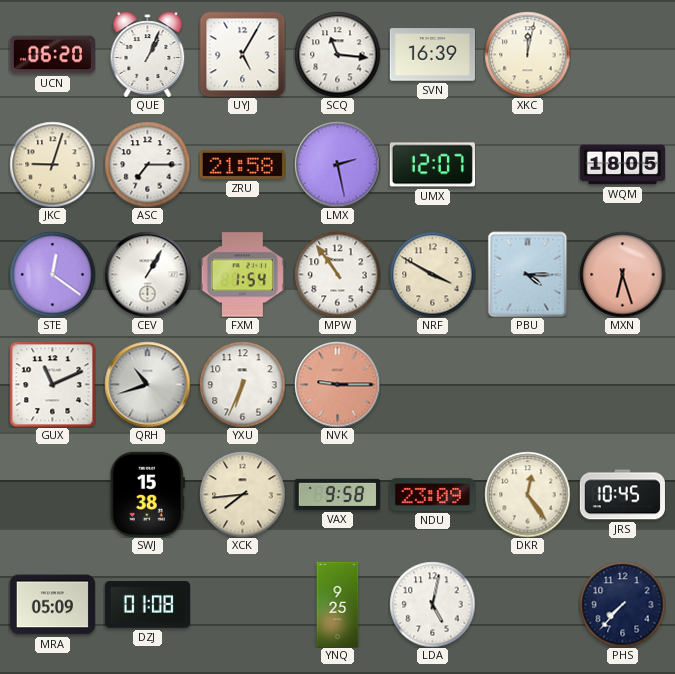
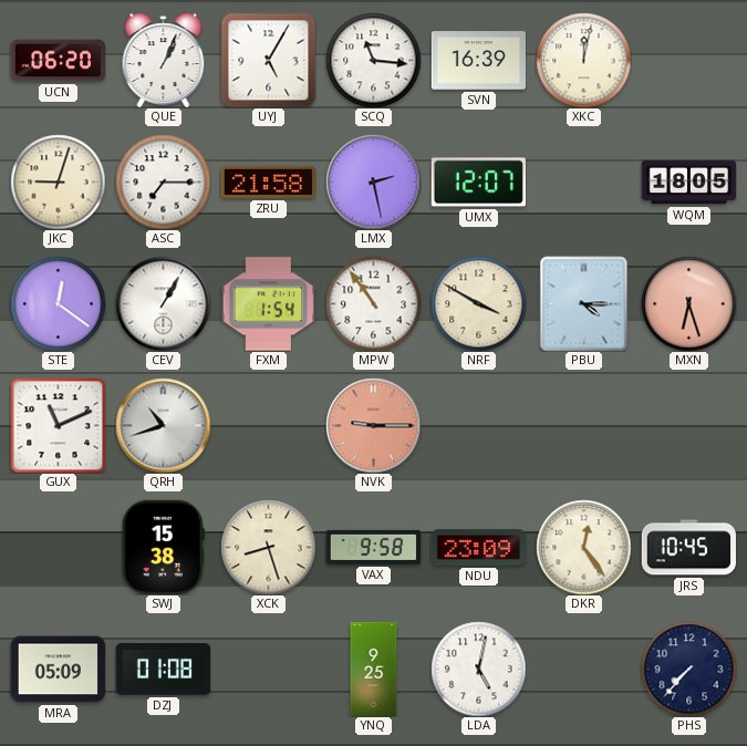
YXU: 6:34 -> none (242, 384)
XCK: 7:44 -> 8:27 (268, 547)
